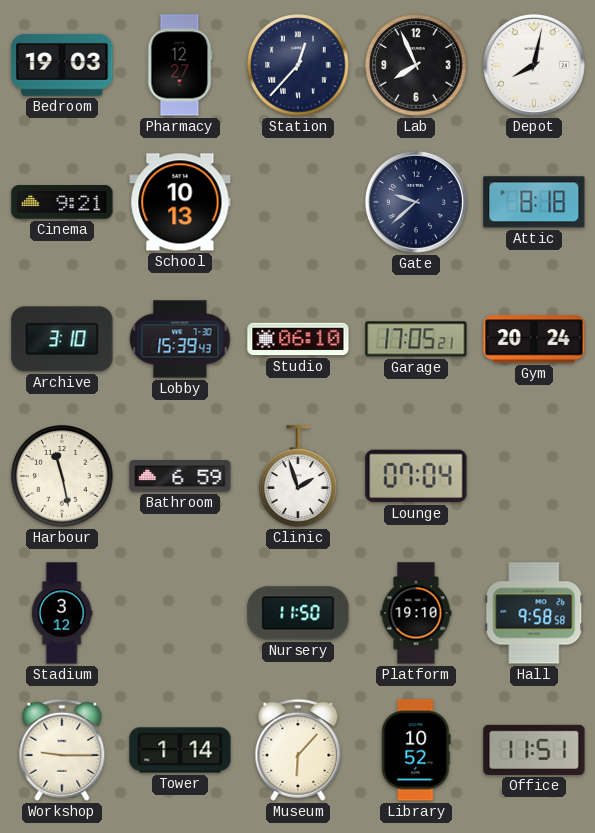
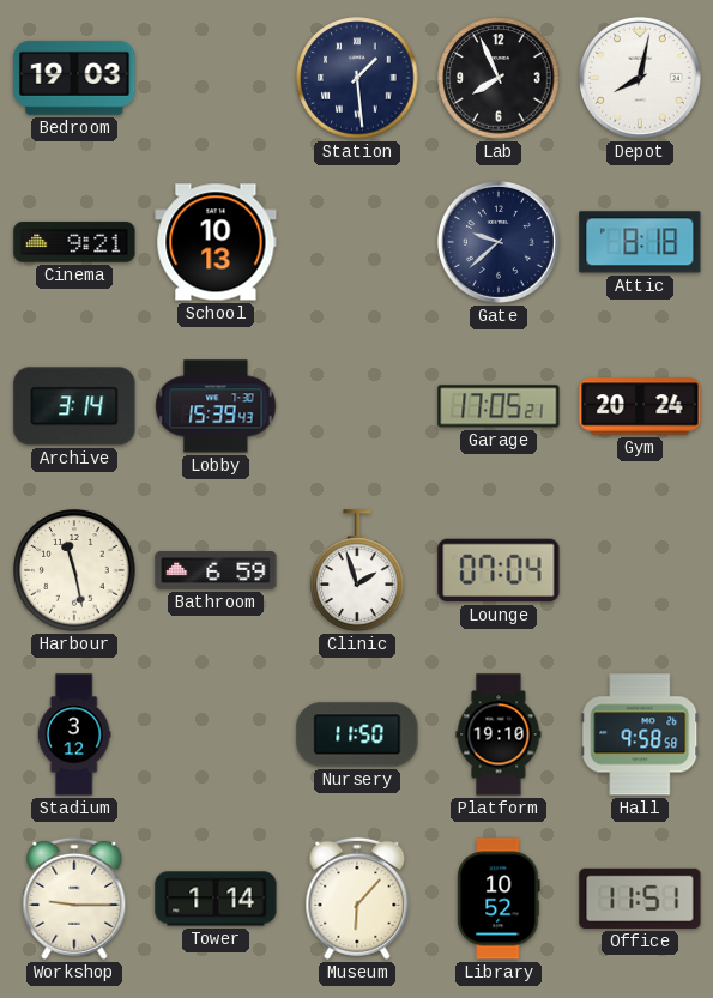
Pharmacy: 12:27 -> none (180, 65)
Station: 12:37 -> 1:29 (357, 78)
Archive: 3:10 -> 3:14 (74, 406)
Studio: 06:10 -> none (298, 339)
